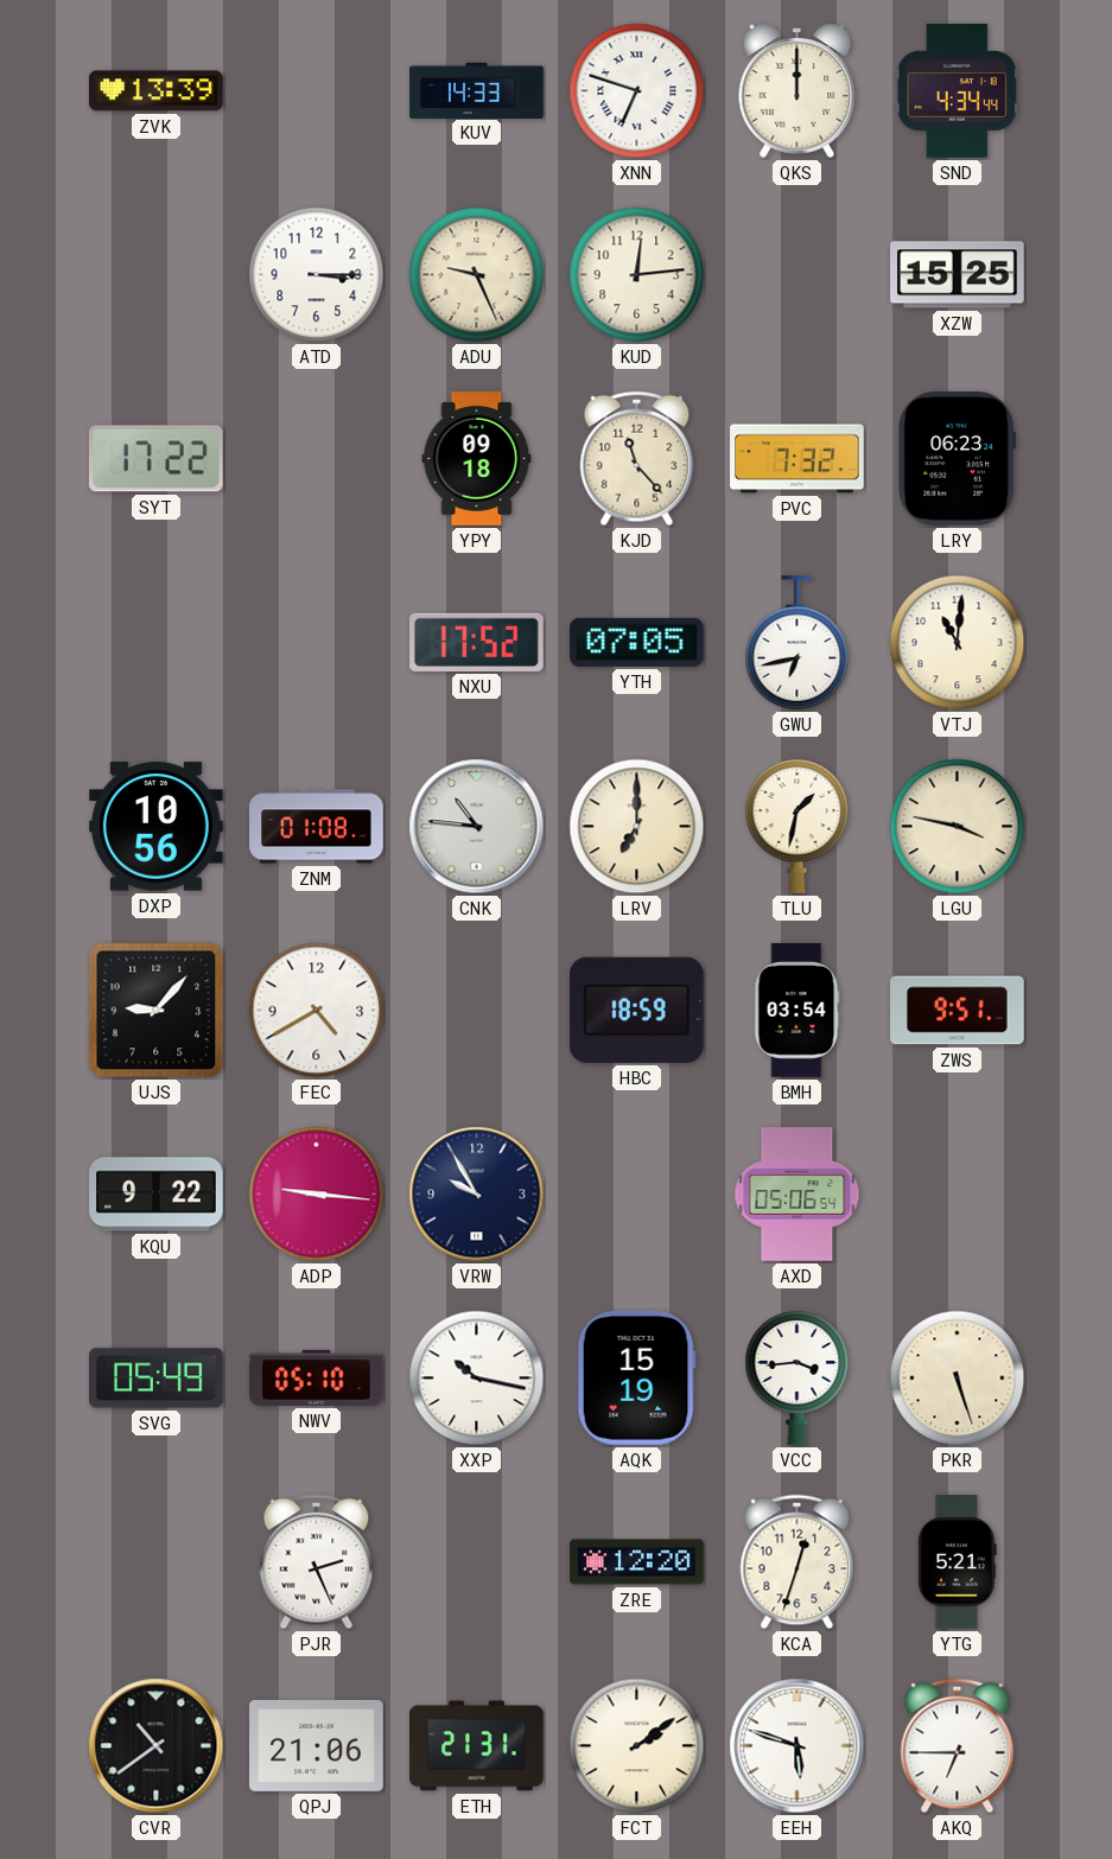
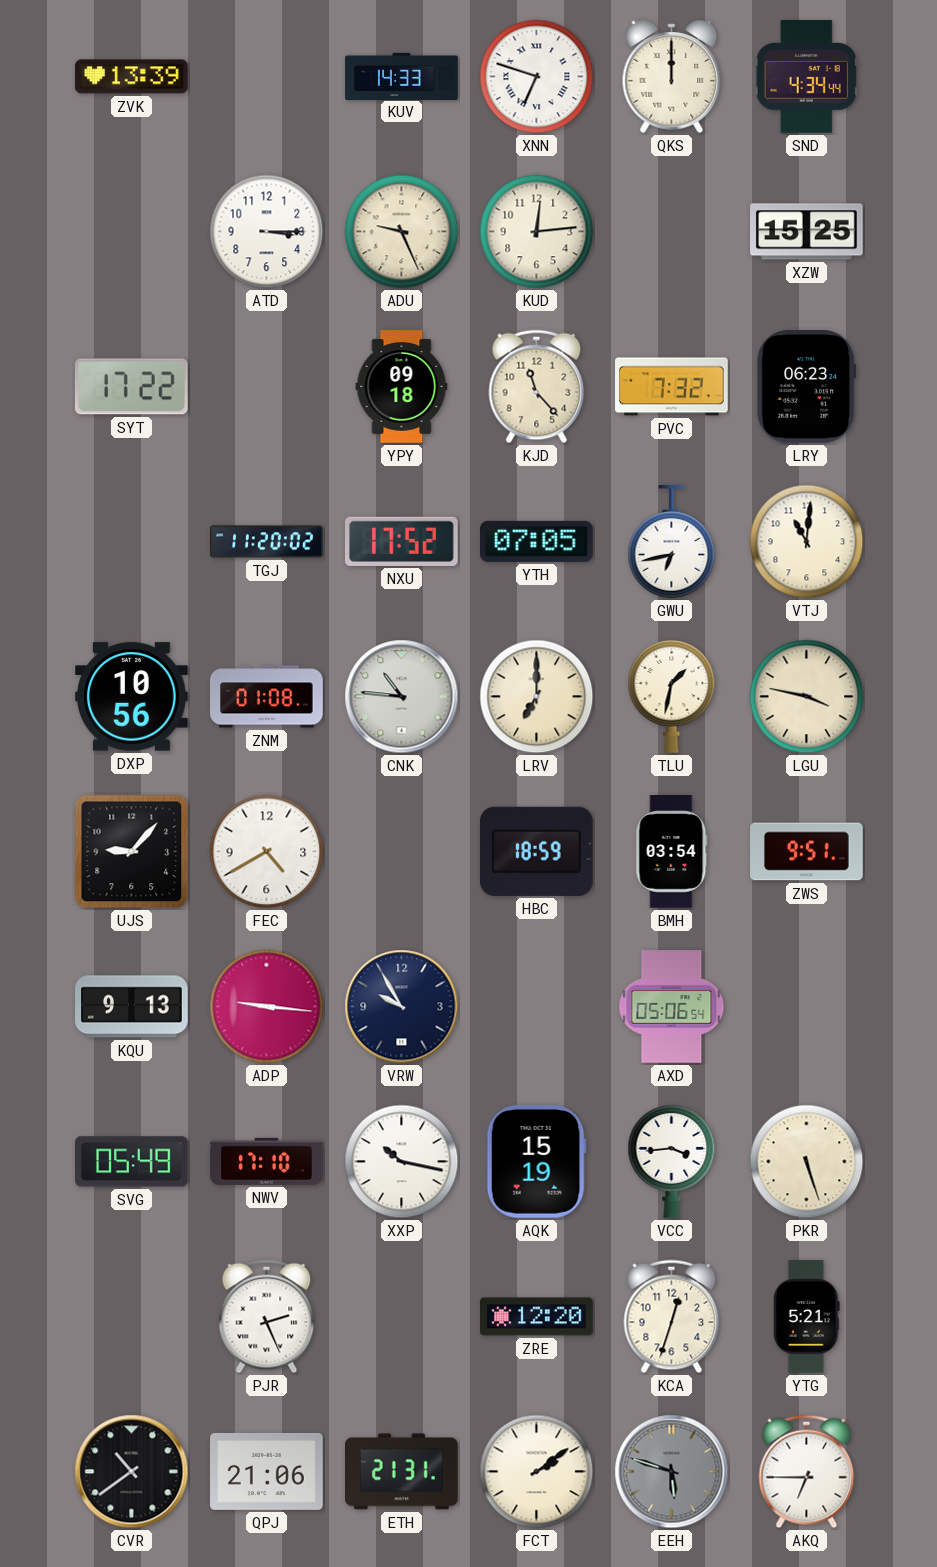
TGJ: none -> 11:20 (267, 542)
KQU: 9:22 -> 9:13 (132, 1007)
NWV: 05:10 -> 17:10 (267, 1161)
EEH dial: white -> grey (672, 1472)
